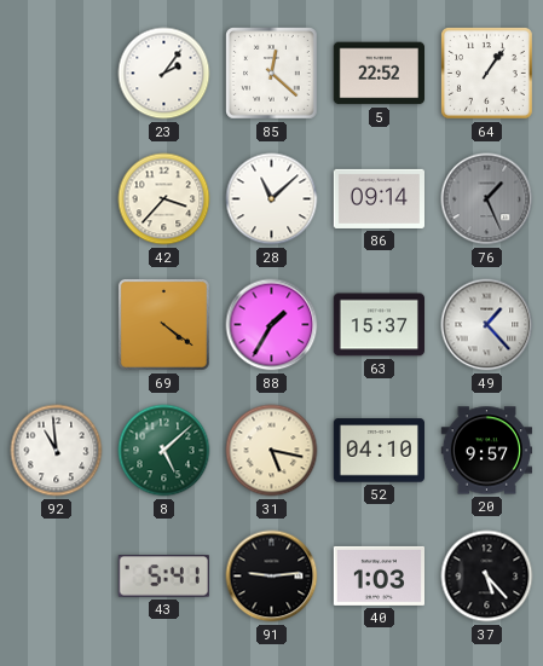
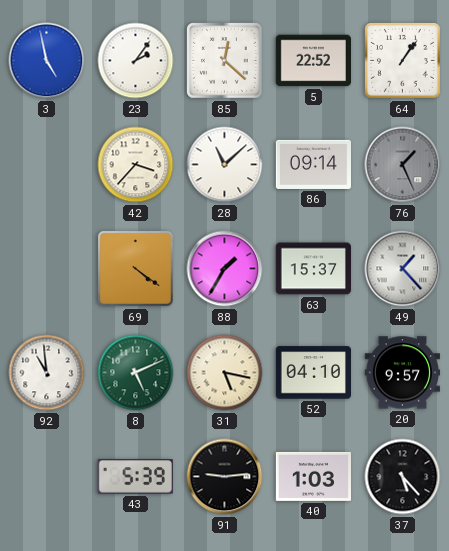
3: none -> 4:58 (47, 61)
8: 5:08 -> 5:11 (136, 373)
43: 5:41 -> 5:39 (135, 477)
